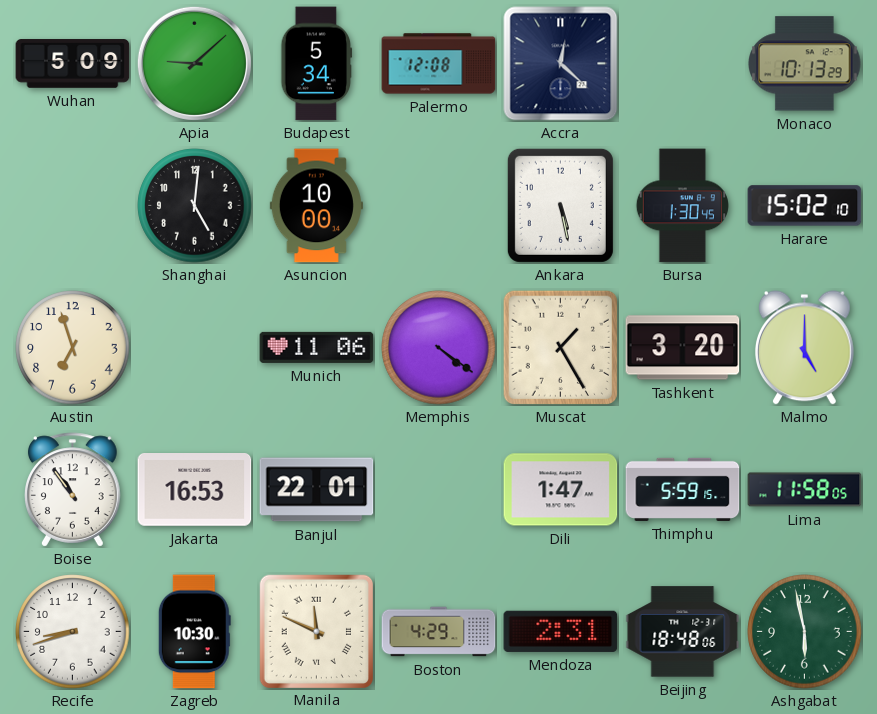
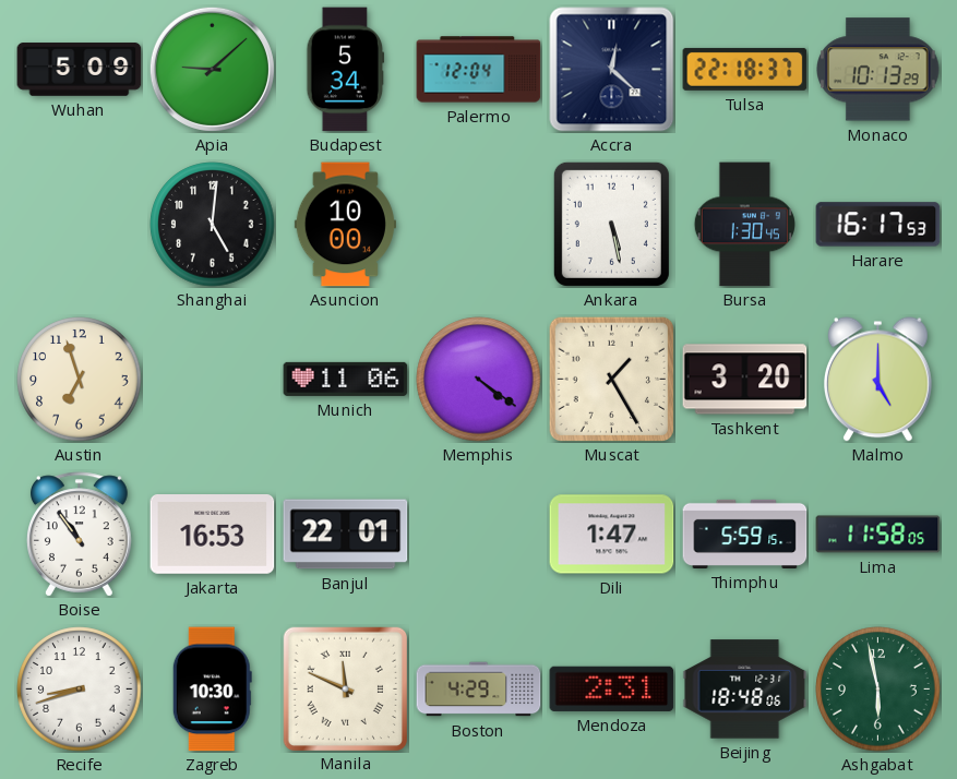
Palermo: 12:08 -> 12:04 (479, 70)
Tulsa: none -> 22:18 (745, 69)
Harare: 15:02 -> 16:17 (878, 225)
